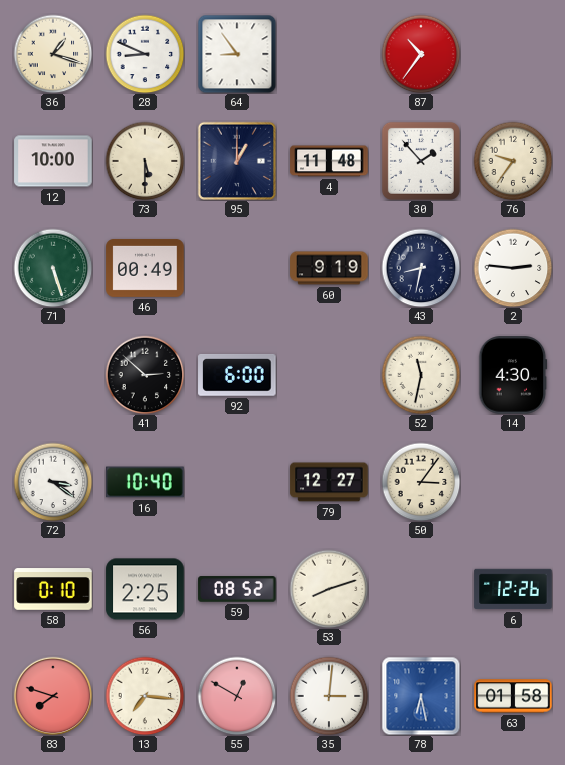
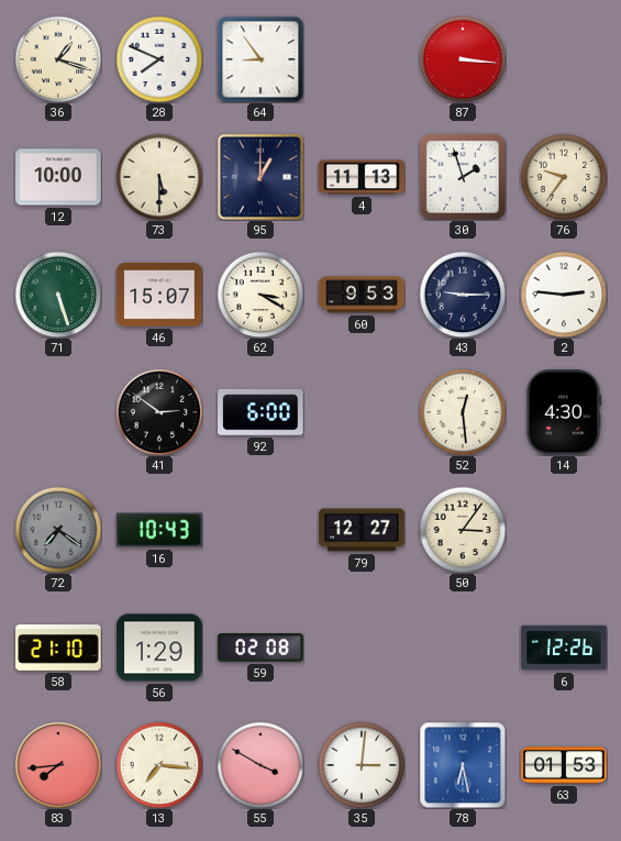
28: 8:49 -> 7:49 (159, 59)
87: 10:36 -> 3:16 (463, 59)
4: 11:48 -> 11:13 (362, 177)
30: 1:53 -> 1:57 (463, 177)
46: 00:49 -> 15:07 (159, 295)
62: none -> 3:20 (260, 295)
60: 9:19 -> 9:53 (362, 295)
43: 8:32 -> 9:15 (463, 295)
41: 2:52 -> 2:51 (159, 412)
52: 11:32 -> 12:29 (463, 412)
72: 3:21 -> 7:21 (58, 530)
72 dial: white -> grey (58, 530)
16: 10:40 -> 10:43 (159, 530)
58: 0:10 -> 21:10 (58, 648)
56: 2:25 -> 1:29 (159, 648)
59: 08:52 -> 02:08 (260, 648)
53: 8:12 -> none (329, 589)
83: 7:48 -> 7:44 (58, 765)
55: 12:50 -> 3:50 (260, 765)
63: 01:58 -> 01:53 (564, 765)
